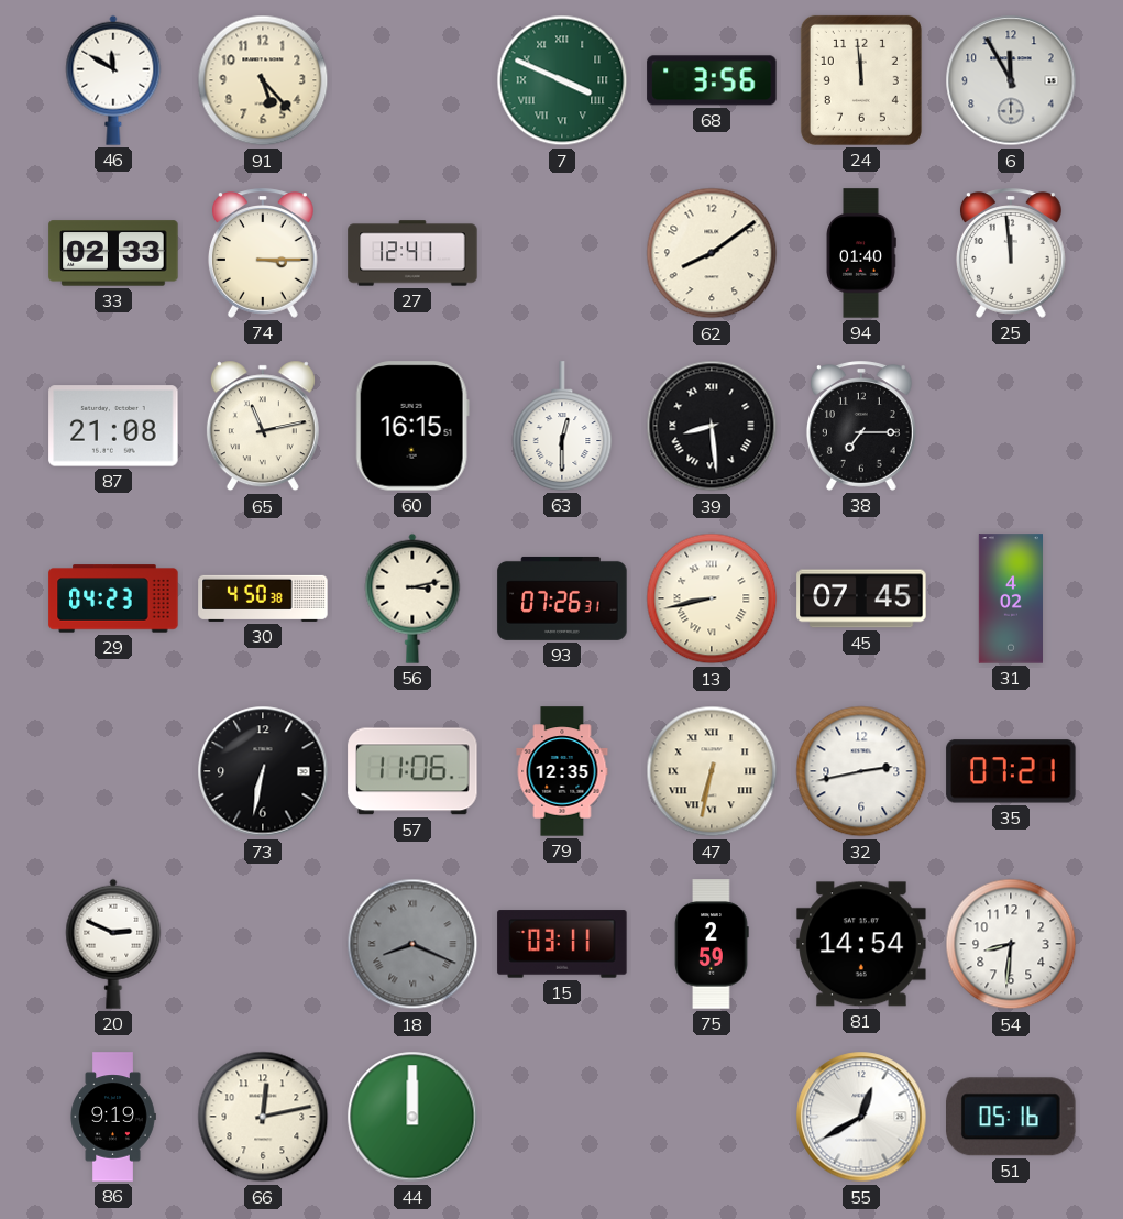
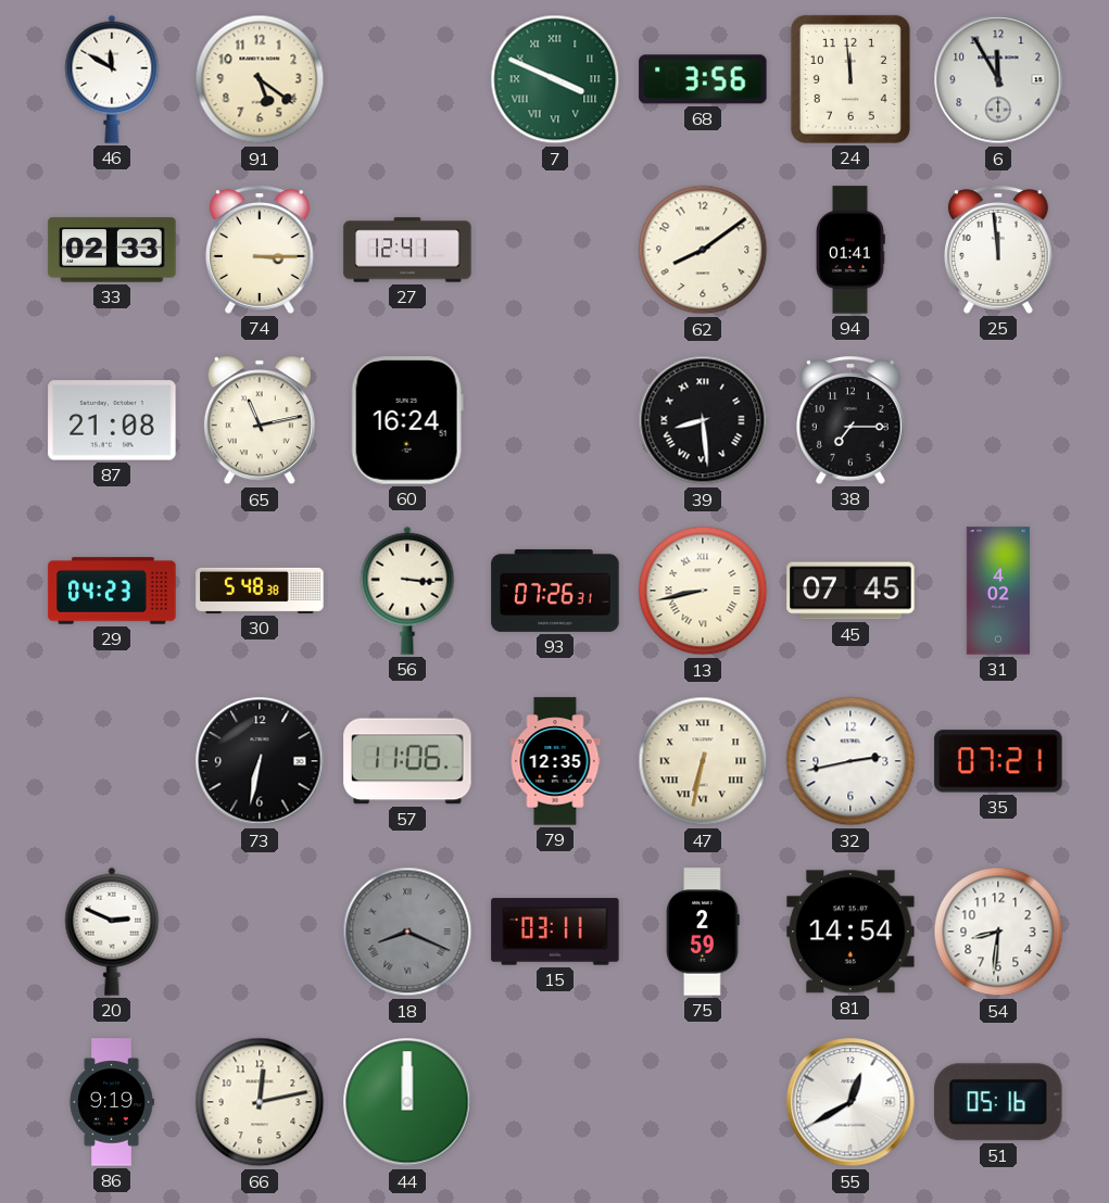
91: 5:23 -> 5:21 (260, 79)
94: 01:40 -> 01:41 (850, 250)
60: 16:15 -> 16:24 (407, 420)
63: 12:30 -> none (562, 426)
30: 4:50 -> 5:48 (260, 591)
56: 3:13 -> 3:16 (407, 591)
